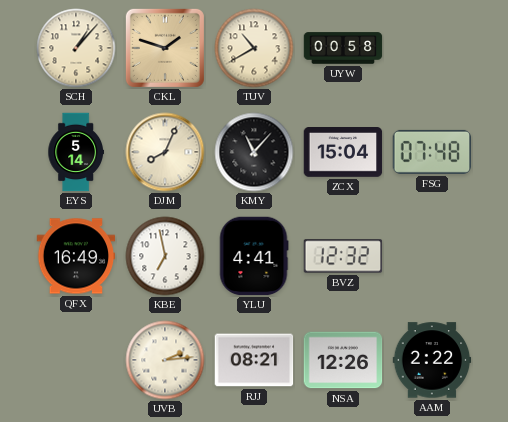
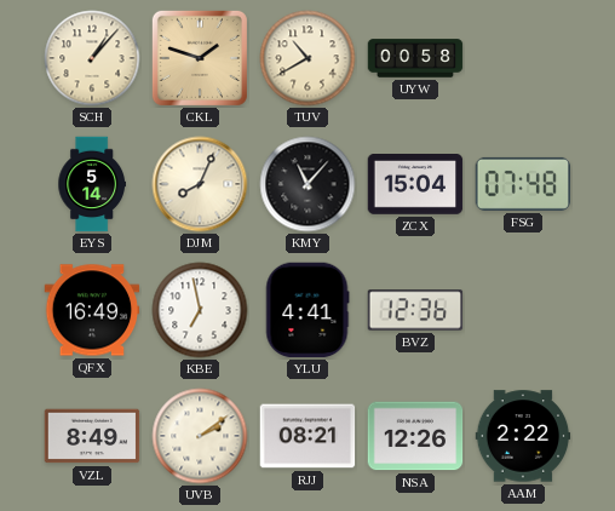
BVZ: 12:32 -> 12:36 (415, 310)
VZL: none -> 8:49 (92, 436)
UVB: 2:14 -> 2:09 (200, 436)
